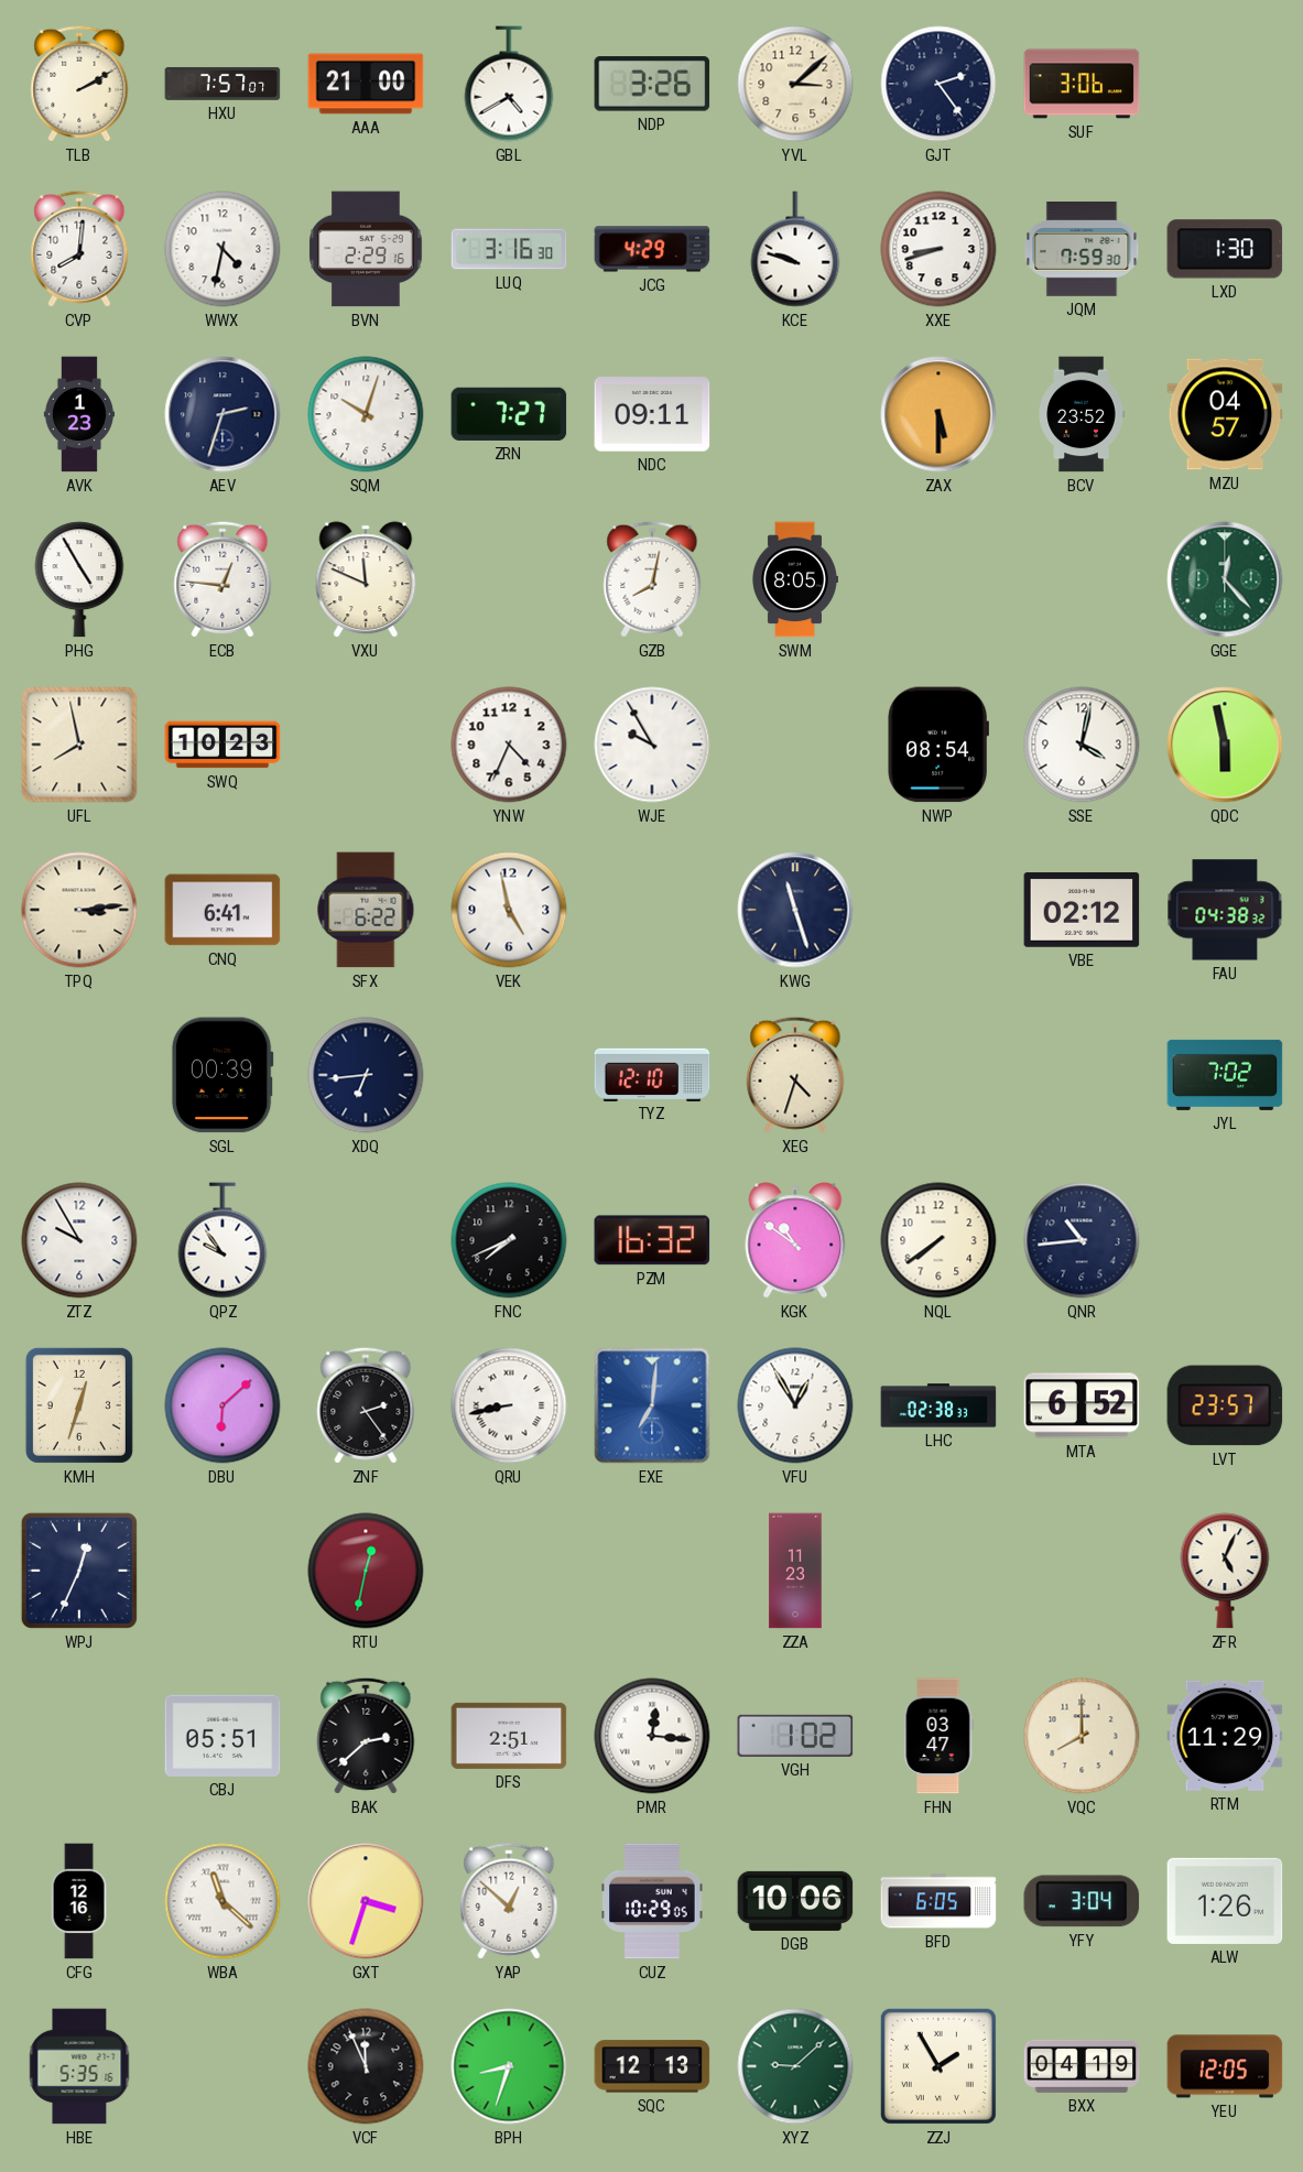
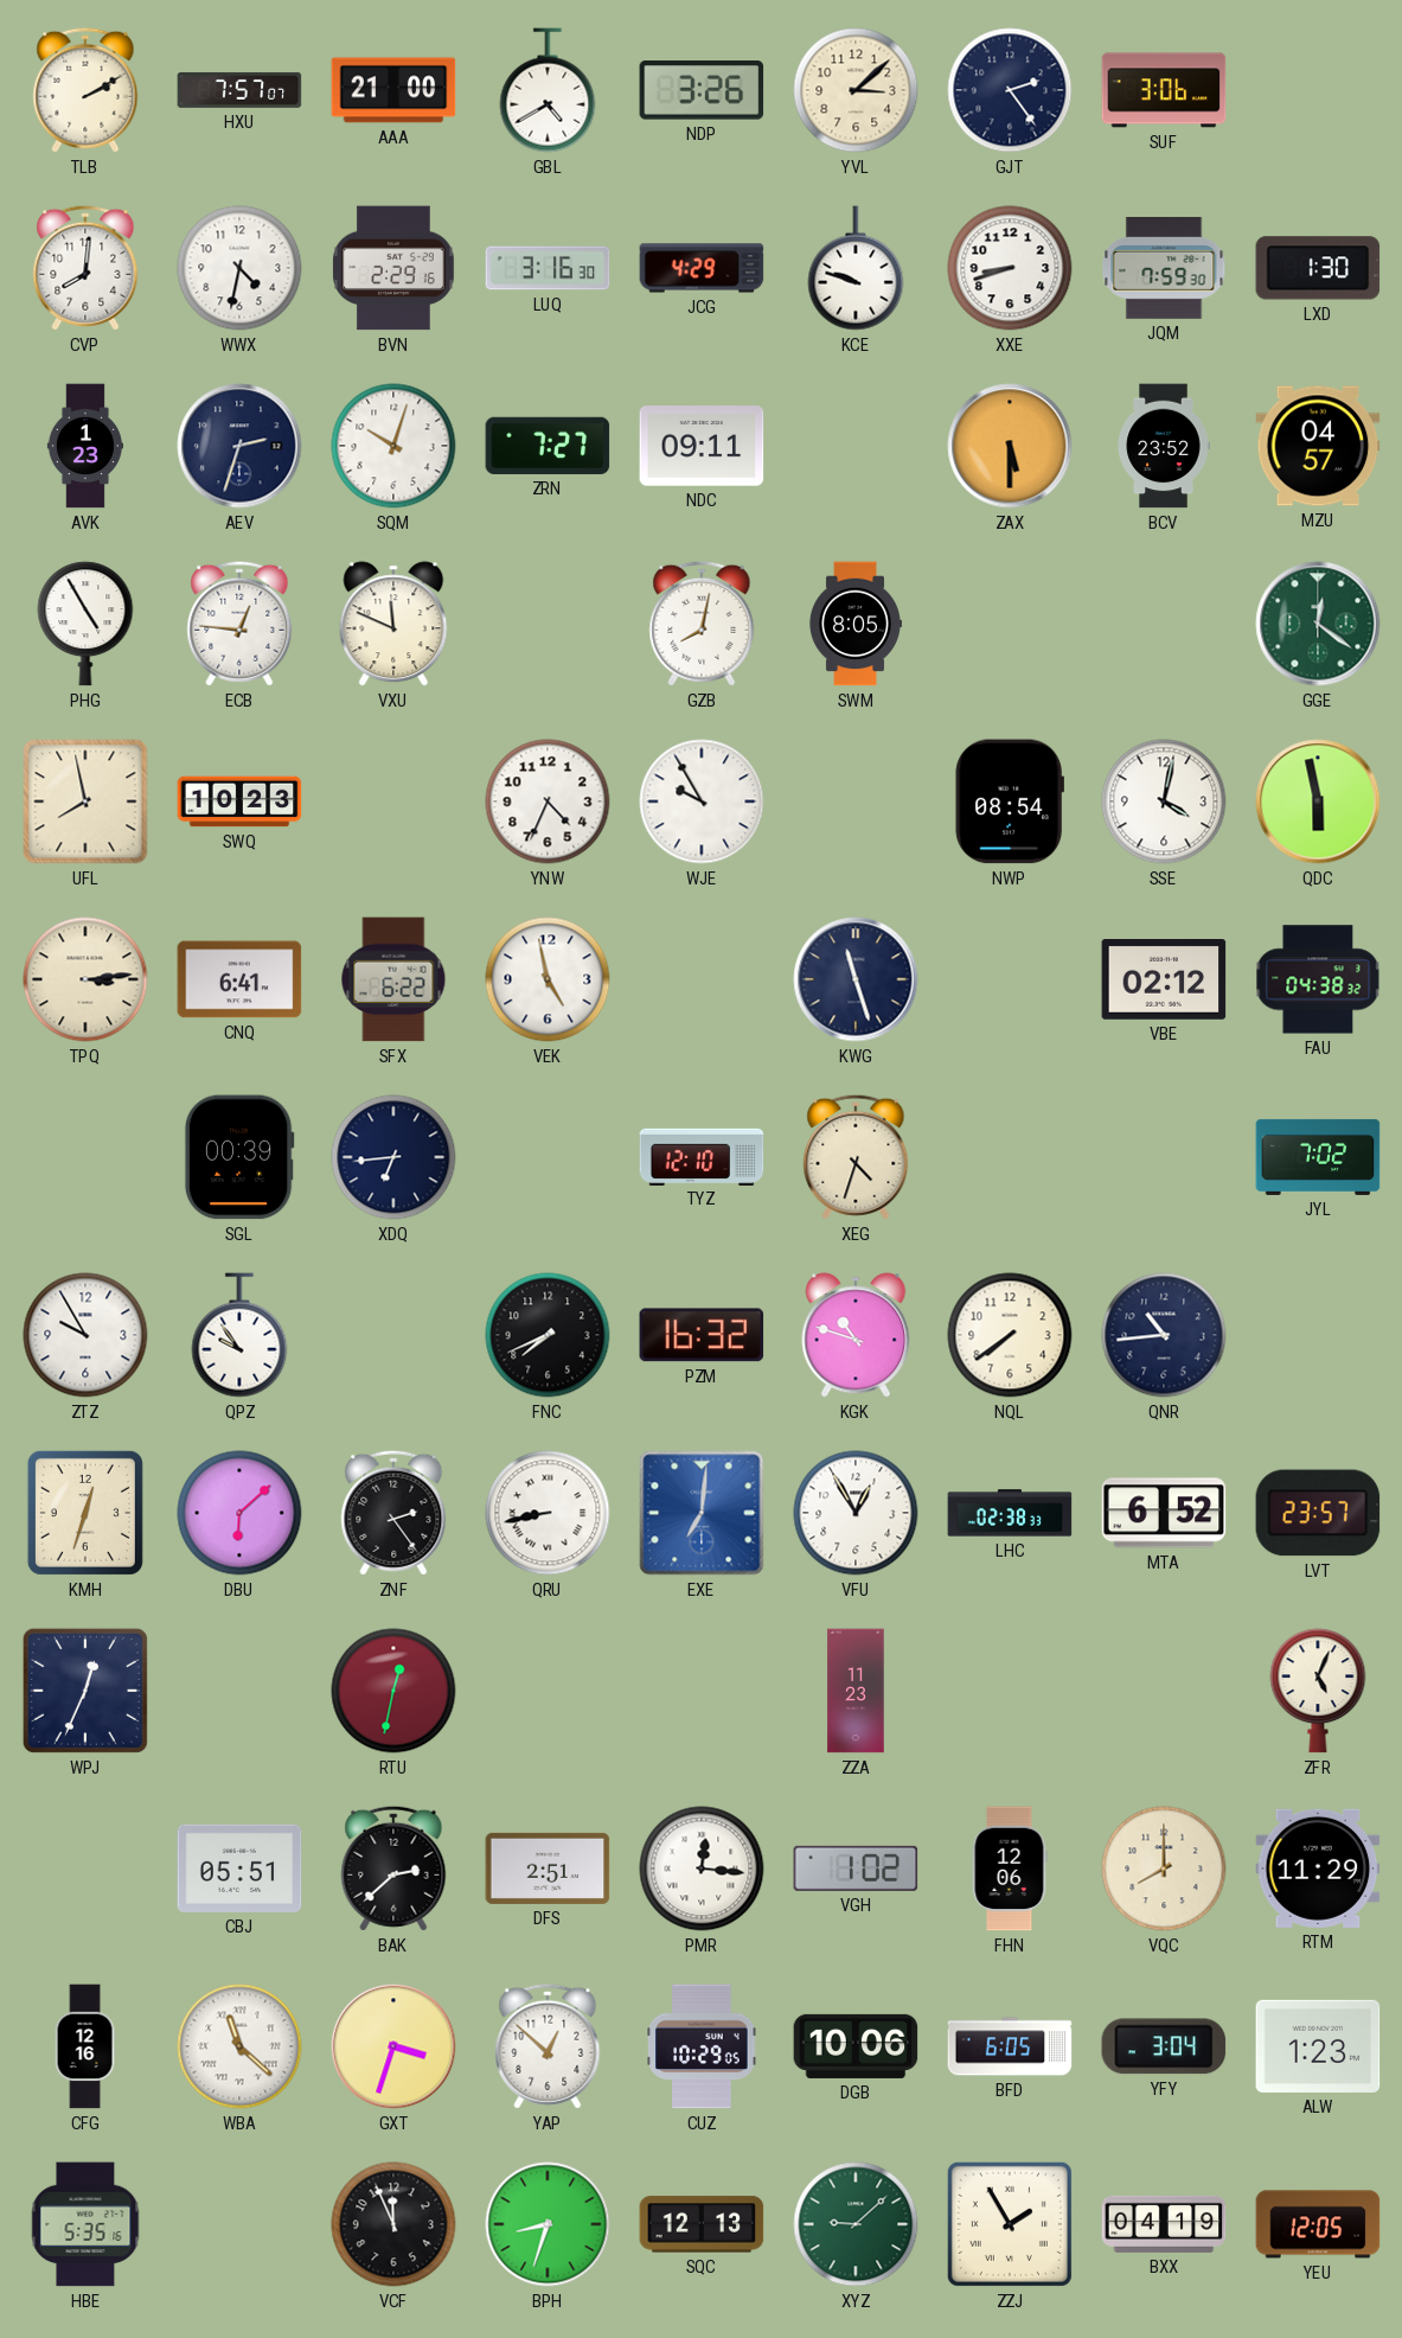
GGE: 12:23 -> 12:21 (1318, 624)
KGK: 10:51 -> 10:48 (856, 1335)
FHN: 03:47 -> 12:06 (1010, 1869)
ALW: 1:26 -> 1:23 (1318, 2046)
